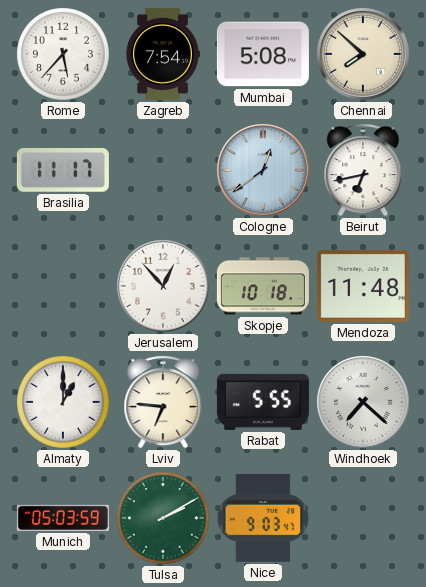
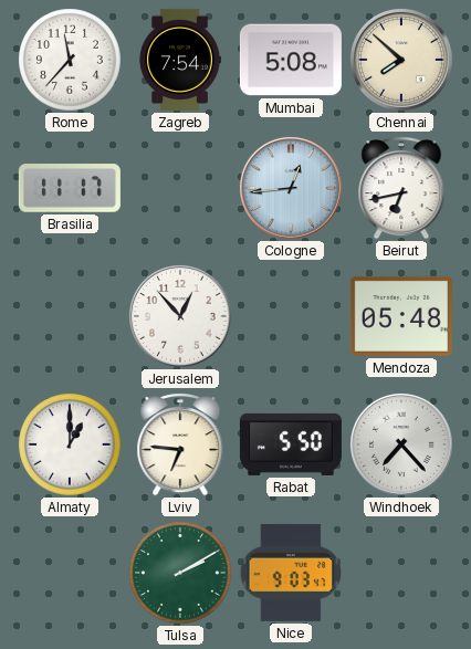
Rome: 5:37 -> 11:37 (70, 60)
Cologne: 12:39 -> 12:44 (292, 189)
Skopje: 10:18 -> none (263, 286)
Mendoza: 11:48 -> 05:48 (401, 316)
Rabat: 5:55 -> 5:50 (291, 444)
Windhoek: 7:22 -> 7:23 (402, 446)
Munich: 05:03 -> none (63, 518)
